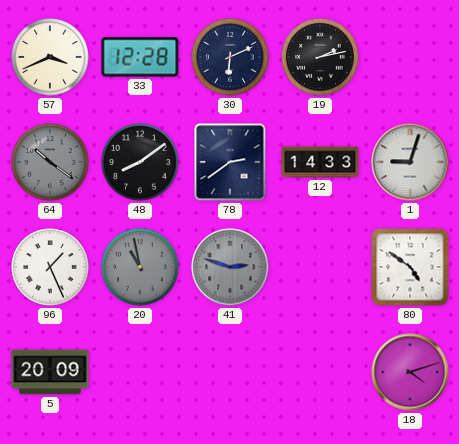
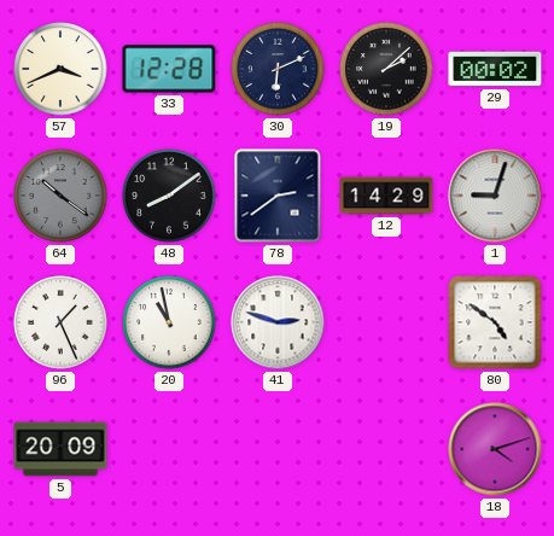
19: 2:13 -> 2:08 (386, 69)
29: none -> 00:02 (495, 69)
12: 14:33 -> 14:29 (386, 196)
20 dial: grey -> white (169, 322)
41 dial: grey -> white (278, 322)
